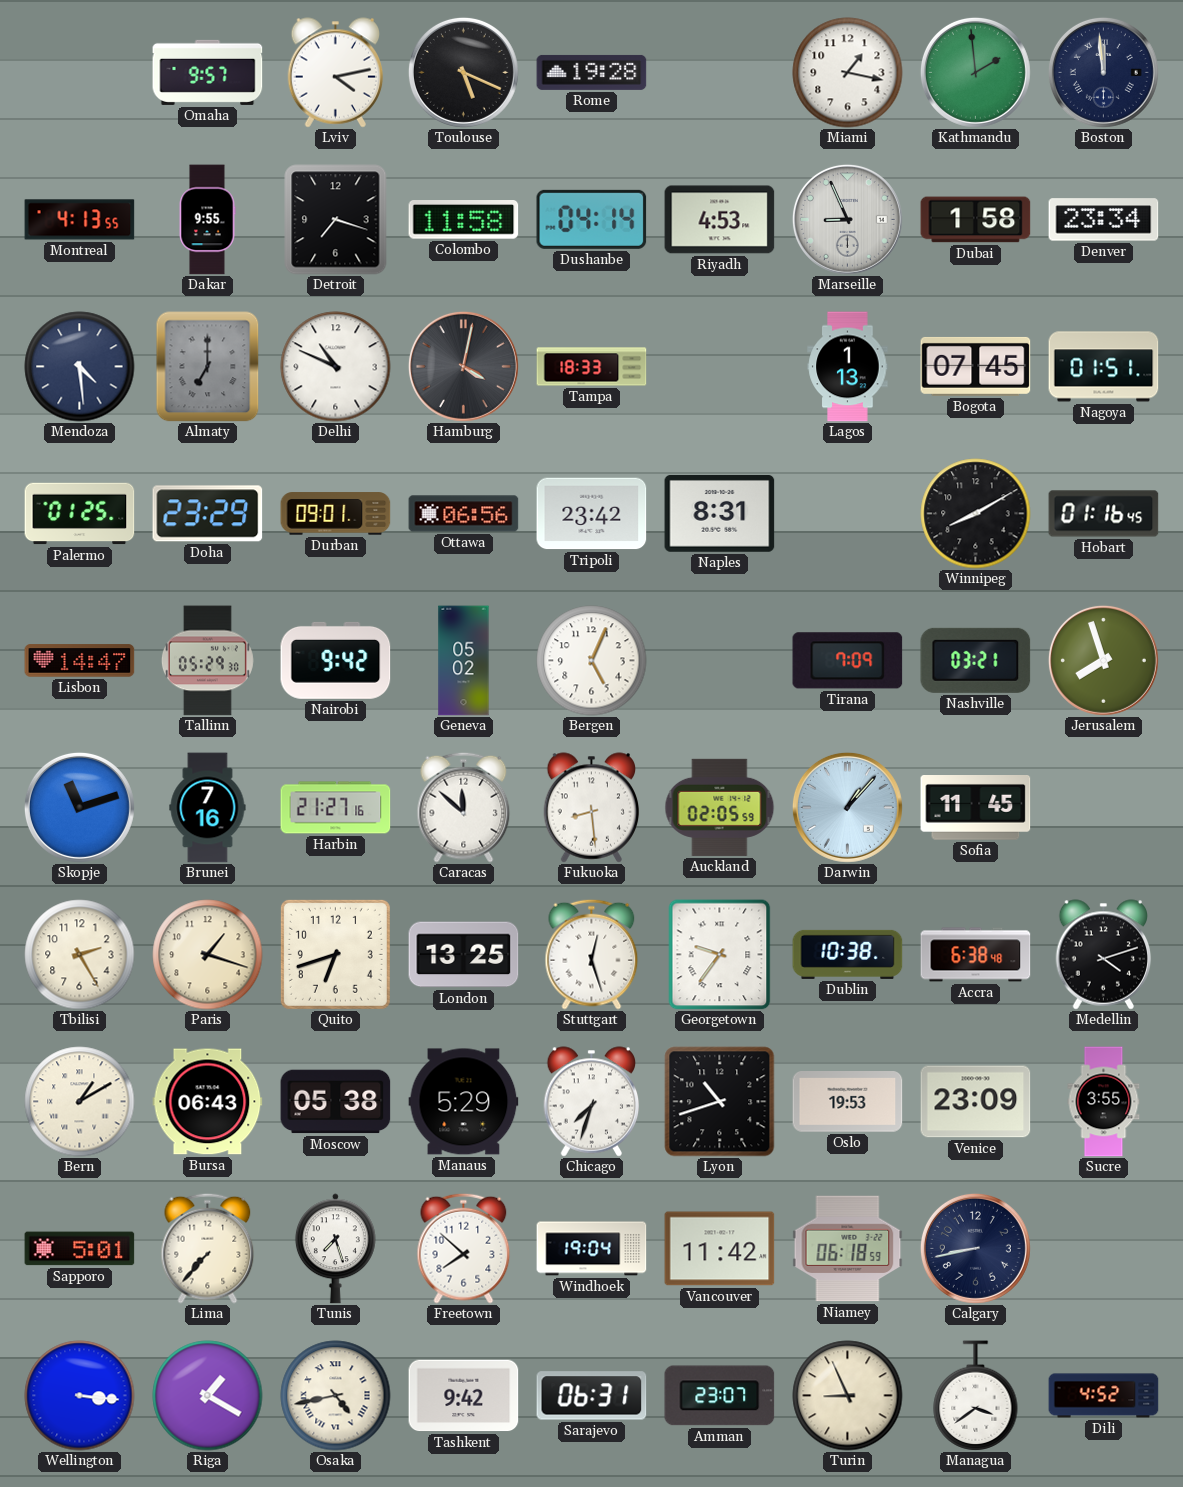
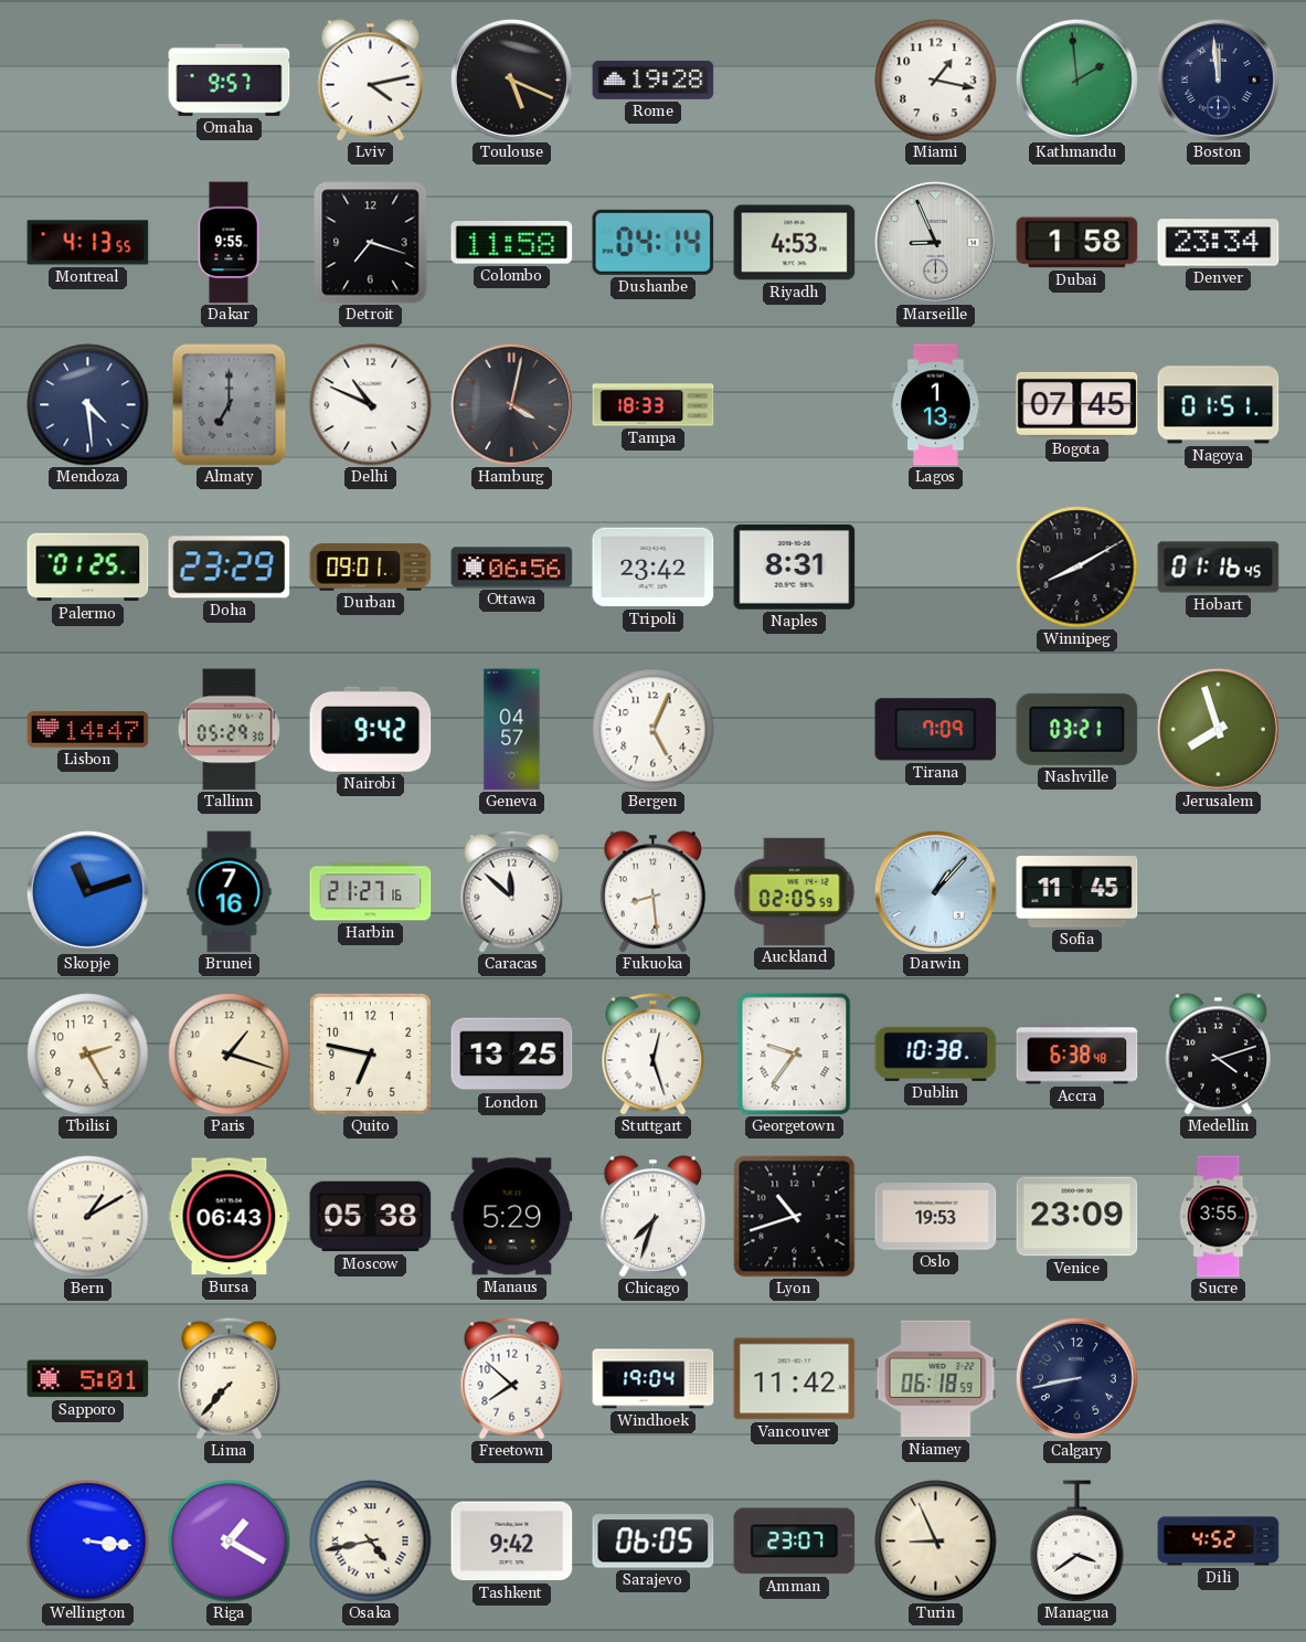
Geneva: 05:02 -> 04:57 (512, 730)
Quito: 6:42 -> 6:47 (370, 1053)
Tunis: 7:27 -> none (335, 1249)
Sarajevo: 06:31 -> 06:05 (654, 1542)
